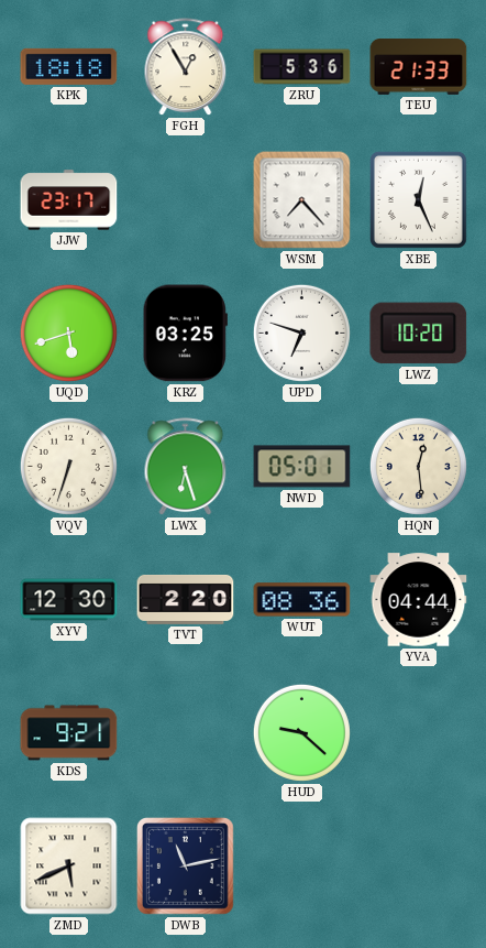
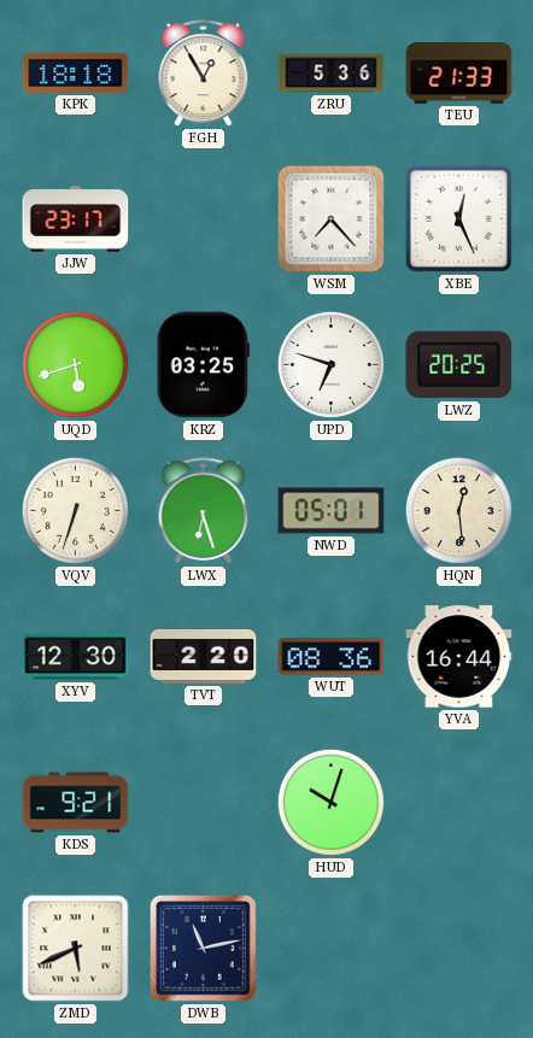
LWZ: 10:20 -> 20:25 (459, 365)
YVA: 04:44 -> 16:44 (459, 657)
HUD: 9:22 -> 10:03 (330, 802)
